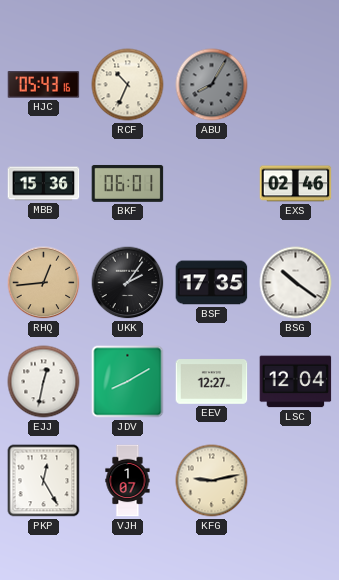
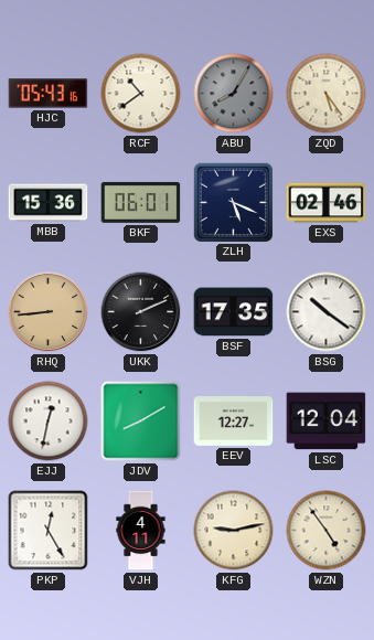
RCF: 10:34 -> 10:39 (141, 94)
ZQD: none -> 5:24 (327, 94)
ZLH: none -> 5:19 (233, 202)
RHQ: 12:44 -> 8:44 (49, 312)
UKK: 2:06 -> 2:11 (141, 312)
VJH: 1:07 -> 4:11 (141, 531)
WZN: none -> 4:54 (327, 531)
